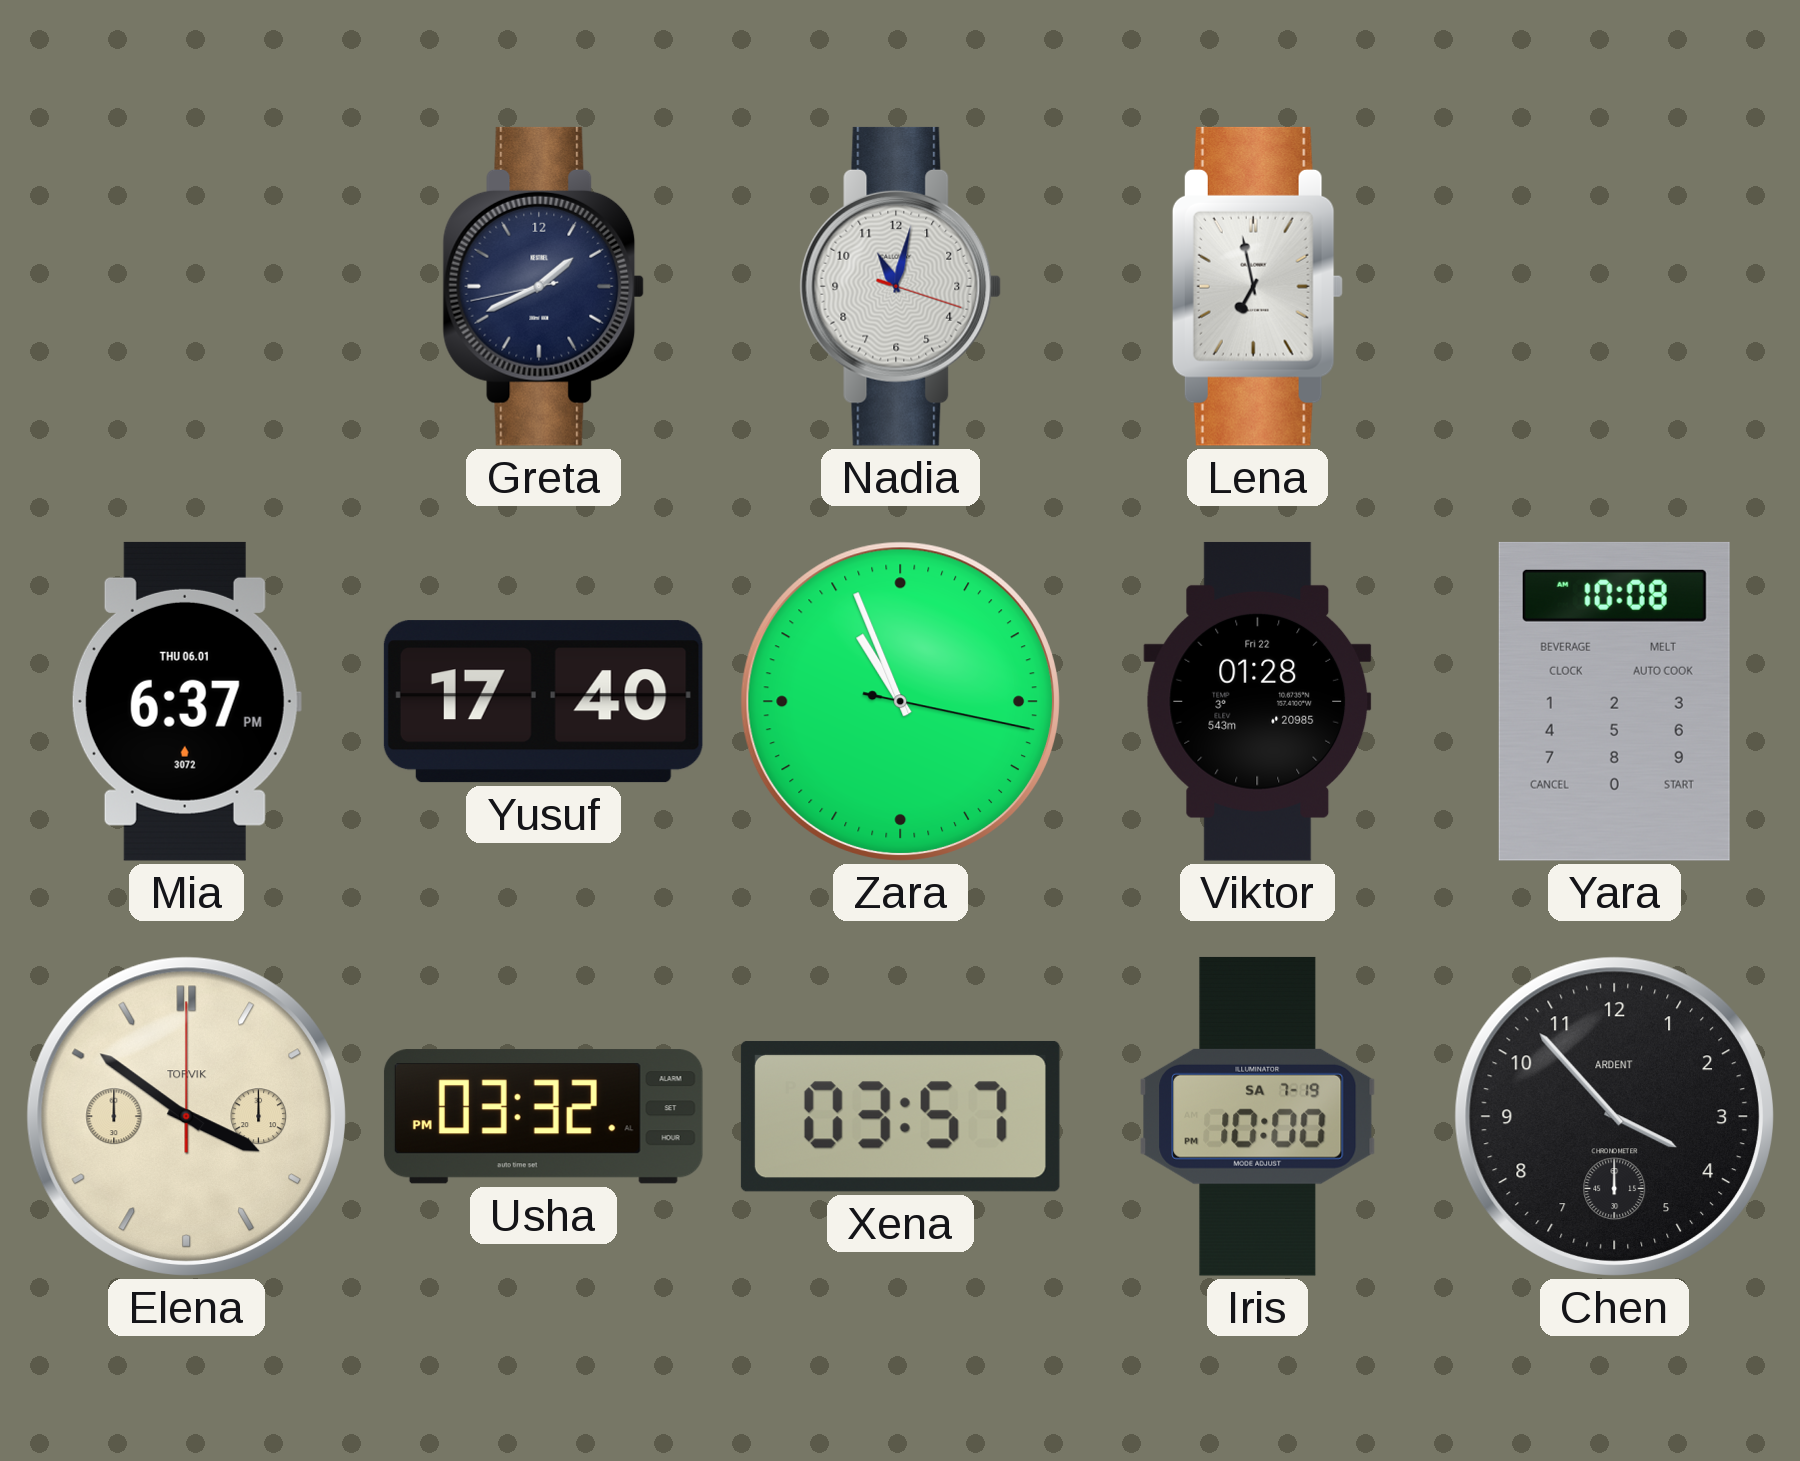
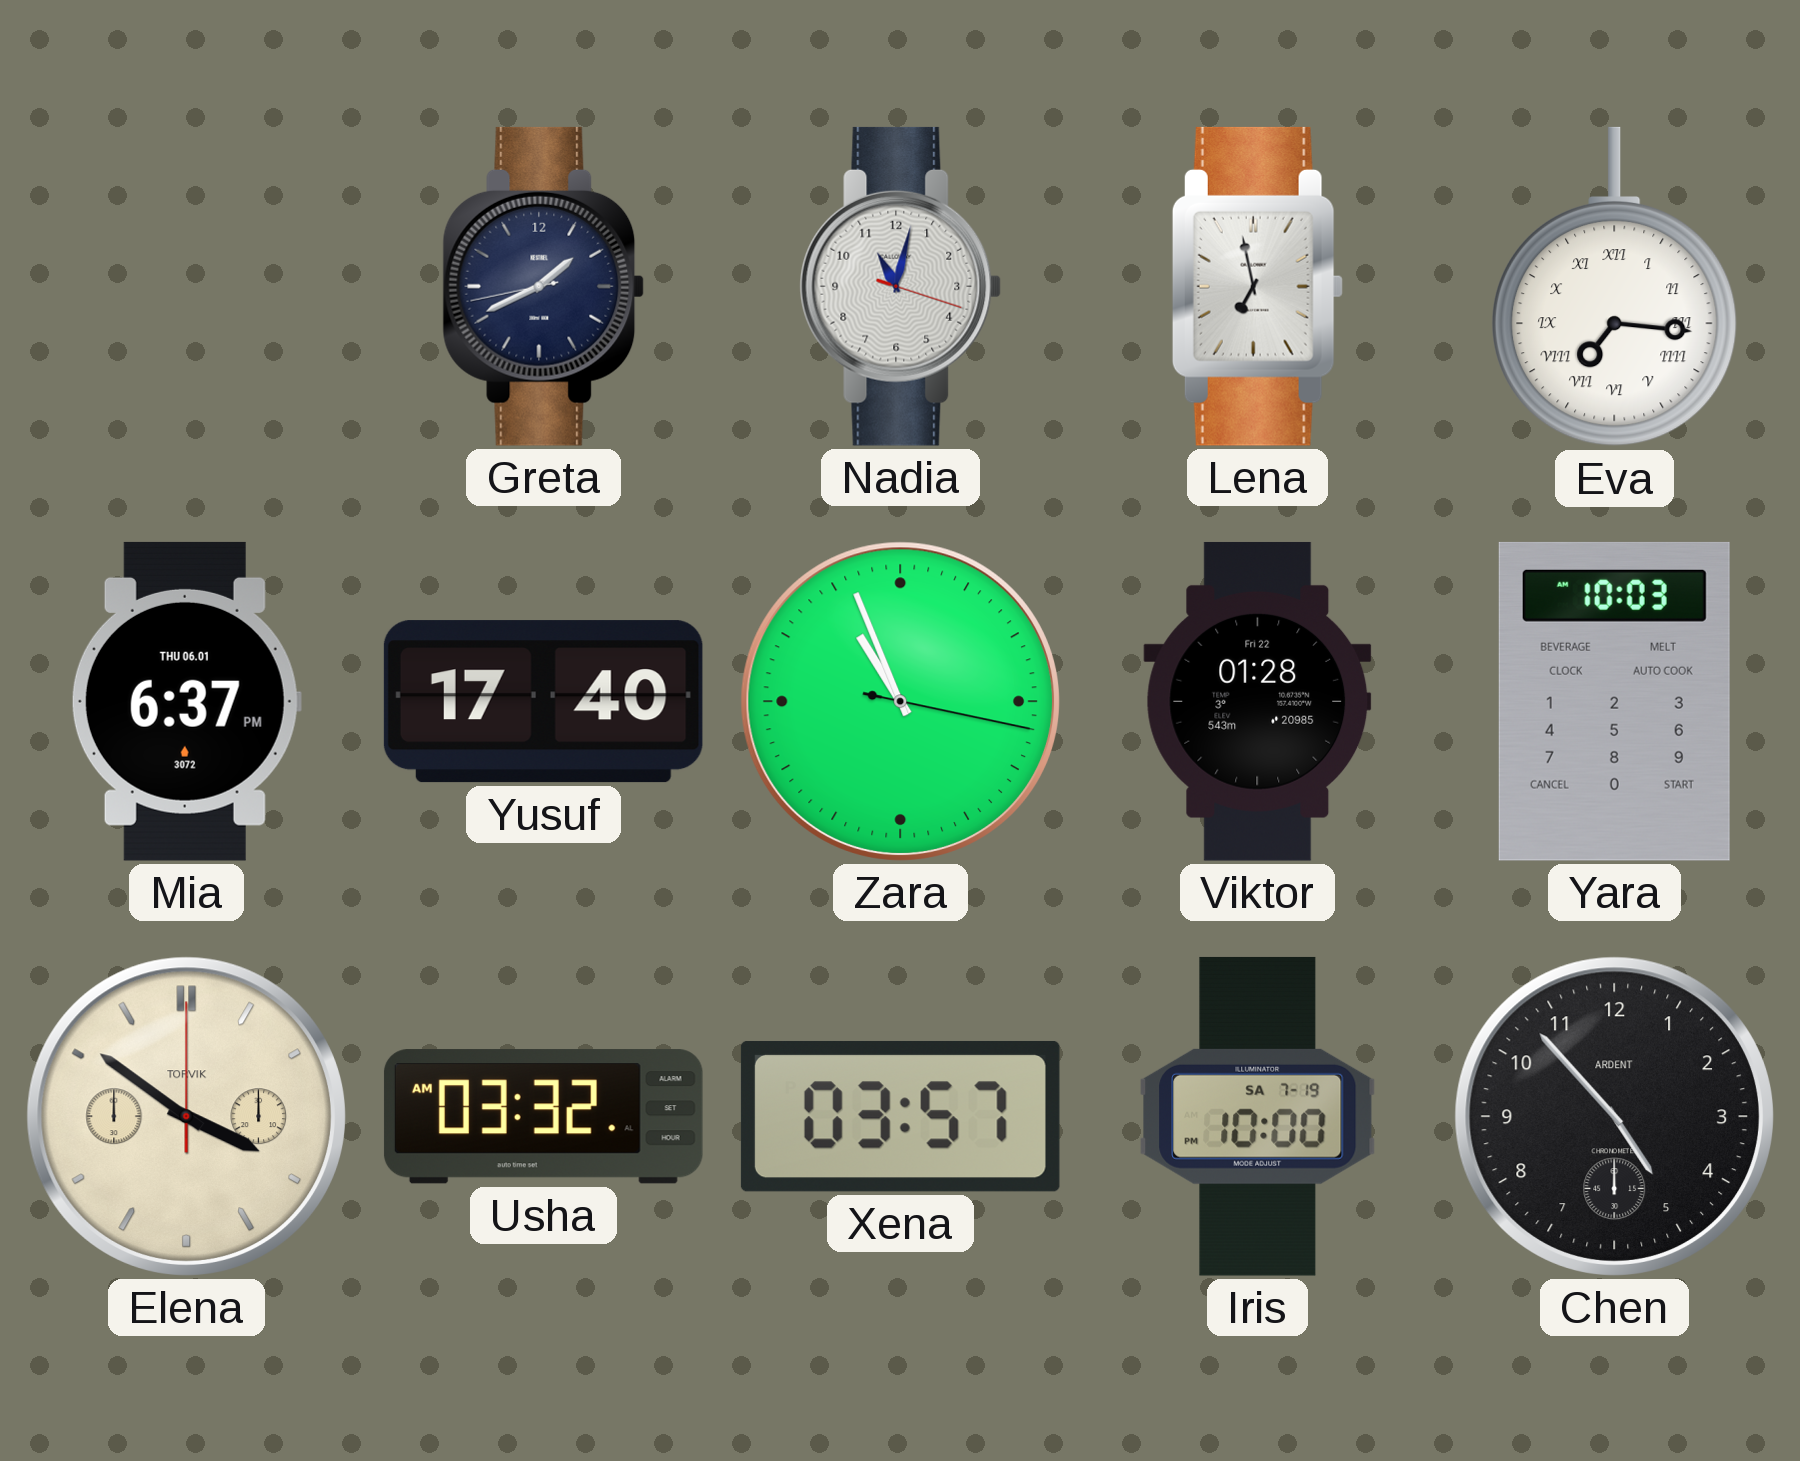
Eva: none -> 7:16 (1615, 287)
Yara: 10:08 -> 10:03 (1614, 701)
Usha: 03:32 PM -> 03:32 AM (543, 1117)
Chen: 3:53 -> 4:53 (1614, 1116)
